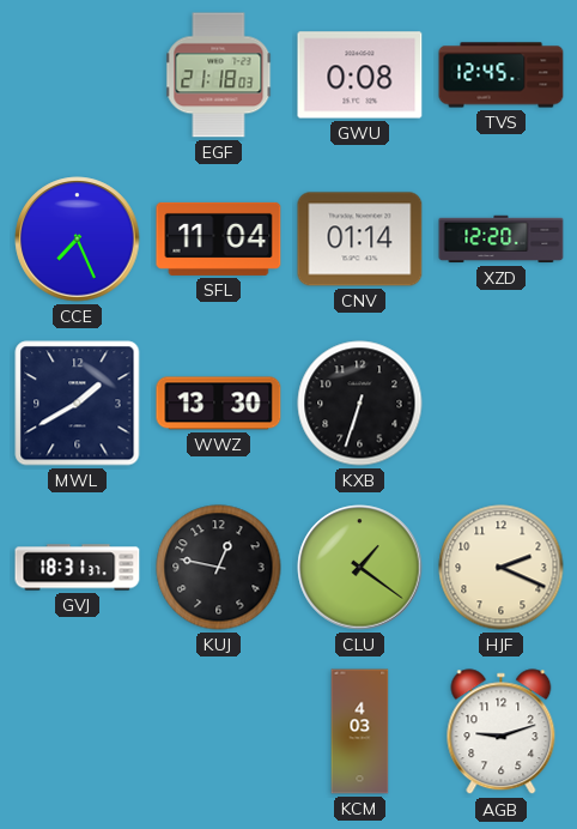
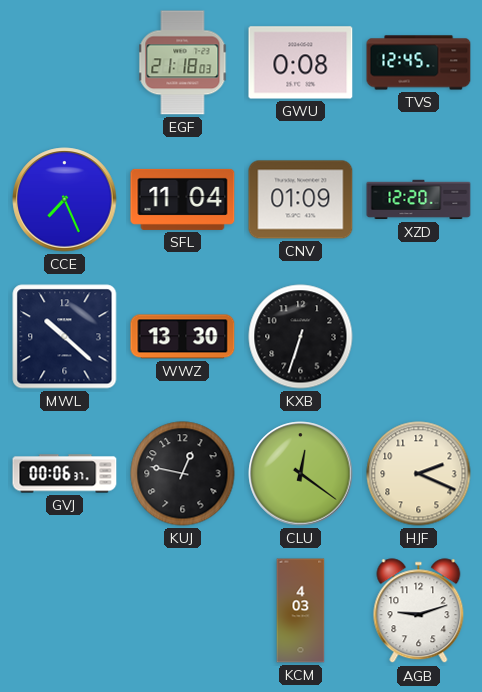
CNV: 01:14 -> 01:09 (301, 200)
MWL: 1:40 -> 10:22 (65, 337)
GVJ: 18:31 -> 00:06 (65, 474)
CLU: 1:21 -> 12:21 (301, 474)
